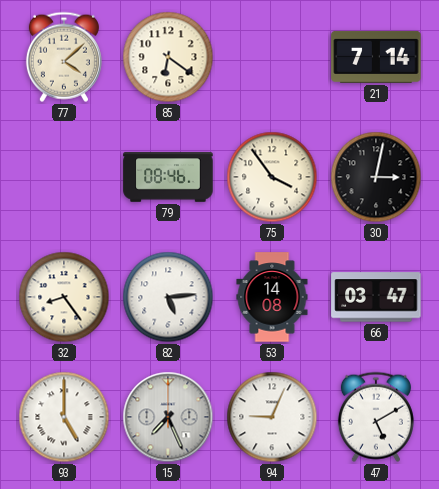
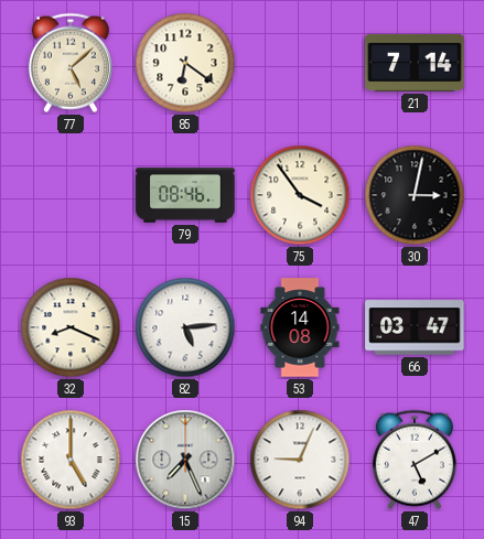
77: 4:08 -> 5:08 (71, 63)
32: 8:24 -> 8:19 (71, 327)
